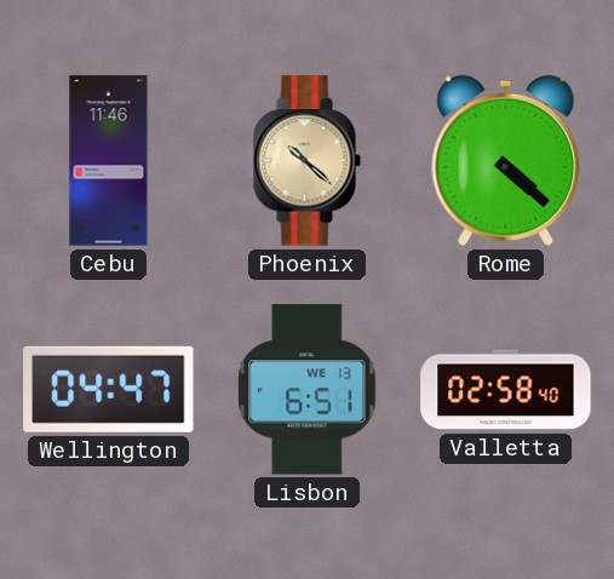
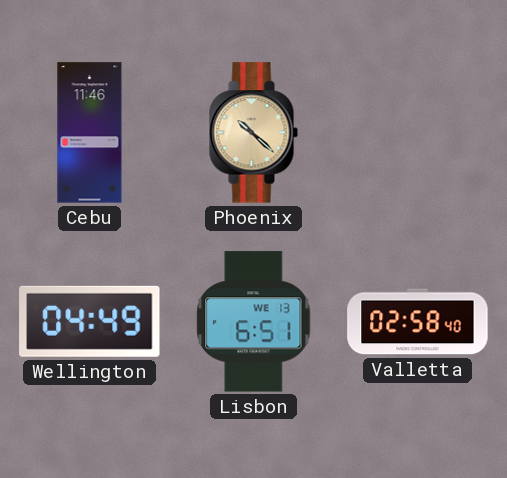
Rome: 4:22 -> none (506, 160)
Wellington: 04:47 -> 04:49 (90, 321)
